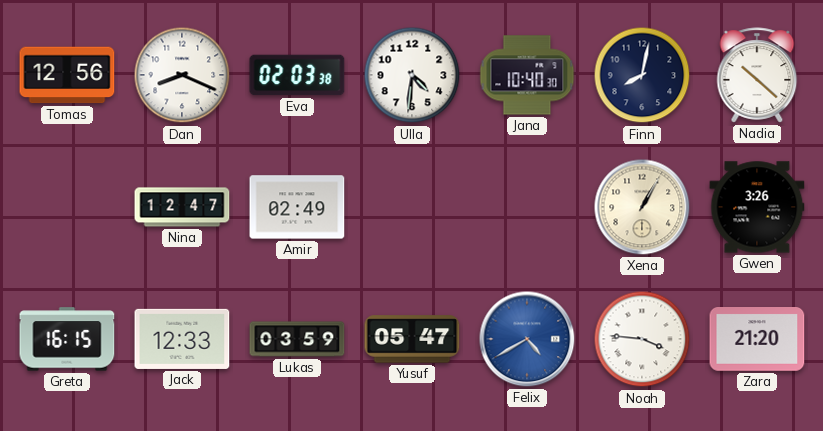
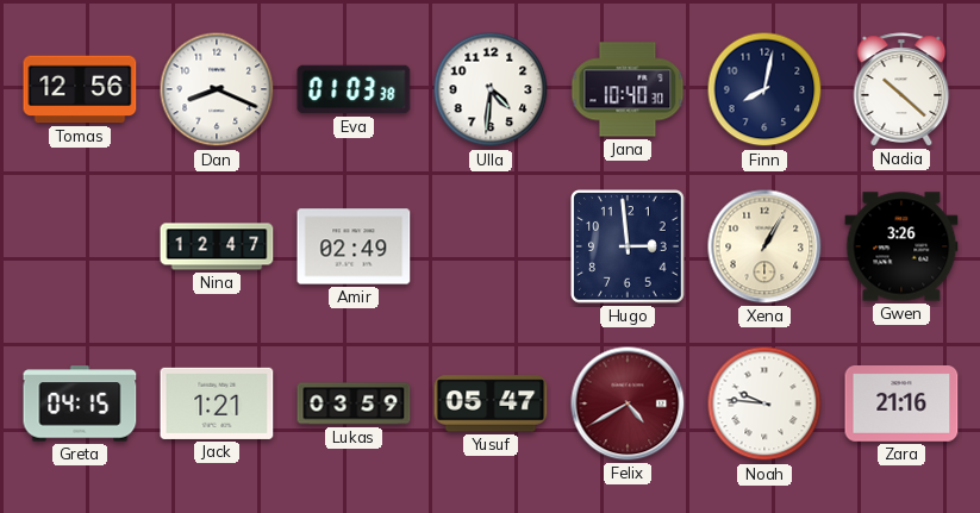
Eva: 02:03 -> 01:03 (354, 89)
Hugo: none -> 2:59 (628, 246)
Greta: 16:15 -> 04:15 (80, 403)
Jack: 12:33 -> 1:21 (217, 403)
Felix dial: blue -> burgundy (628, 403)
Noah: 3:46 -> 9:46 (764, 403)
Zara: 21:20 -> 21:16 (901, 405)
